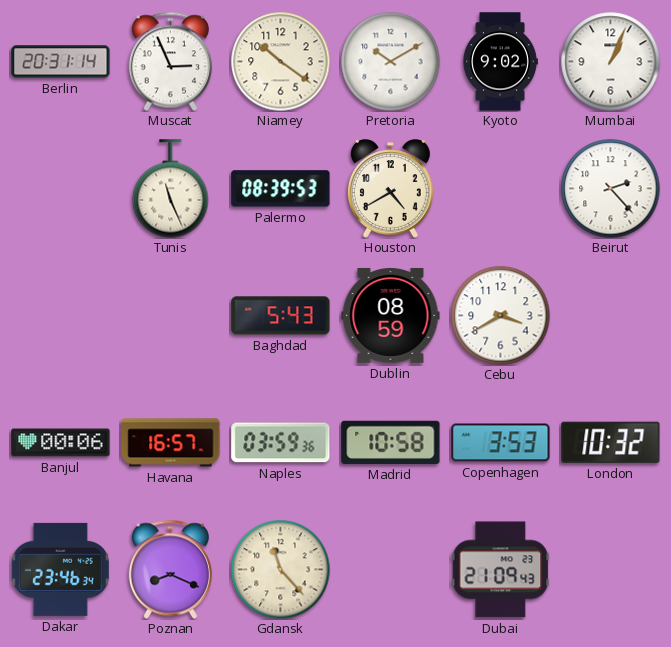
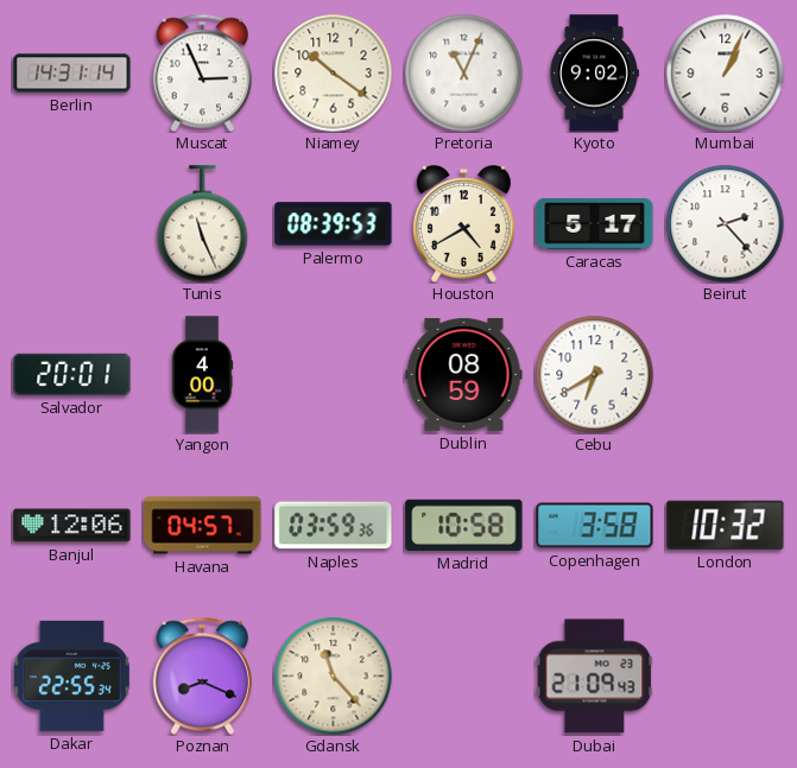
Berlin: 20:31 -> 14:31 (72, 74)
Pretoria: 10:10 -> 11:04 (464, 74)
Caracas: none -> 5:17 (595, 224)
Salvador: none -> 20:01 (72, 374)
Yangon: none -> 4:00 (202, 375)
Baghdad: 5:43 -> none (281, 316)
Cebu: 3:40 -> 6:40 (595, 375)
Banjul: 00:06 -> 12:06 (72, 526)
Havana: 16:57 -> 04:57 (203, 526)
Copenhagen: 3:53 -> 3:58 (595, 526)
Dakar: 23:46 -> 22:55 (71, 675)
